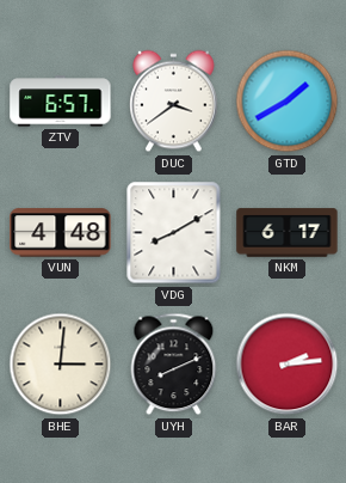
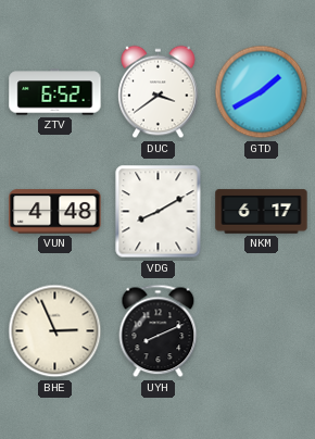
ZTV: 6:57 -> 6:52 (55, 92)
BHE: 3:01 -> 2:56 (55, 331)
BAR: 2:14 -> none (288, 365)
